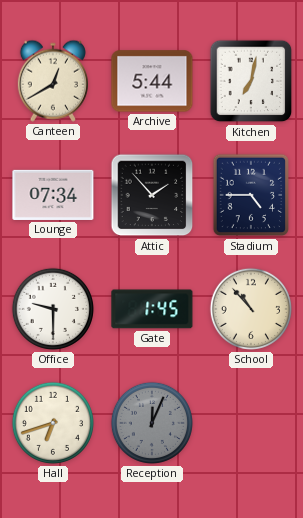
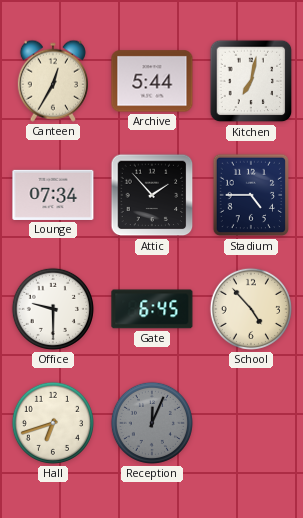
Canteen: 12:40 -> 12:35 (53, 81)
Gate: 1:45 -> 6:45 (152, 309)
School: 10:53 -> 4:53 (251, 309)
